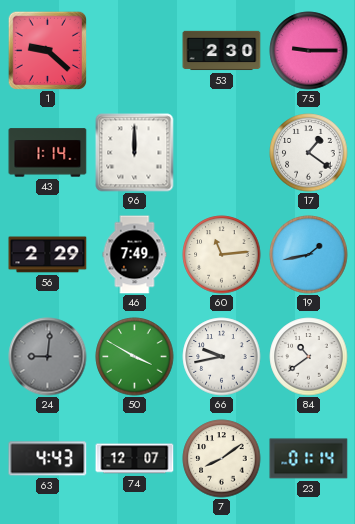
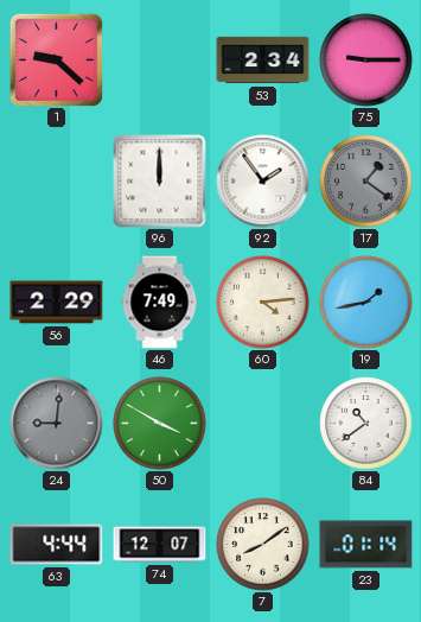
53: 2:30 -> 2:34 (263, 61)
43: 1:14 -> none (48, 153)
92: none -> 1:54 (263, 182)
17 dial: white -> grey (366, 182)
60: 11:14 -> 4:14 (263, 303)
66: 9:43 -> none (222, 357)
63: 4:43 -> 4:44 (57, 545)
